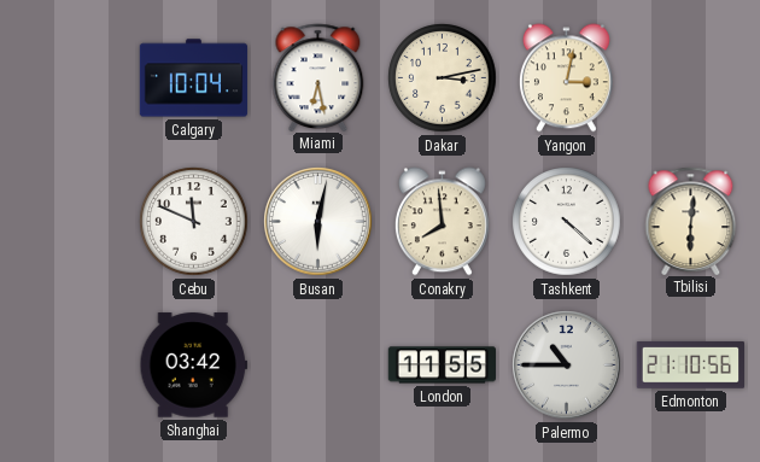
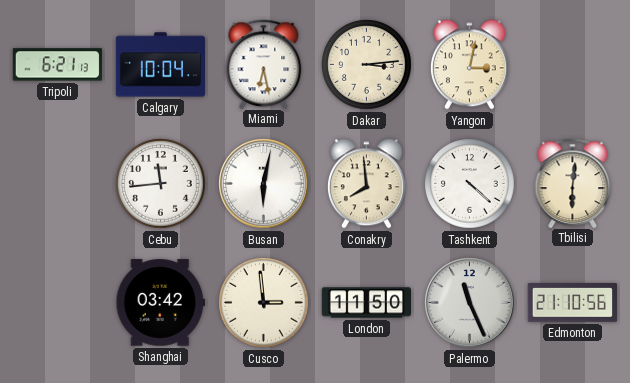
Tripoli: none -> 6:21 (57, 65)
Dakar: 3:13 -> 3:14 (367, 65)
Cebu: 11:49 -> 11:44 (161, 184)
Cusco: none -> 2:59 (264, 303)
London: 11:55 -> 11:50 (366, 303)
Palermo: 10:45 -> 11:26 (470, 303)
